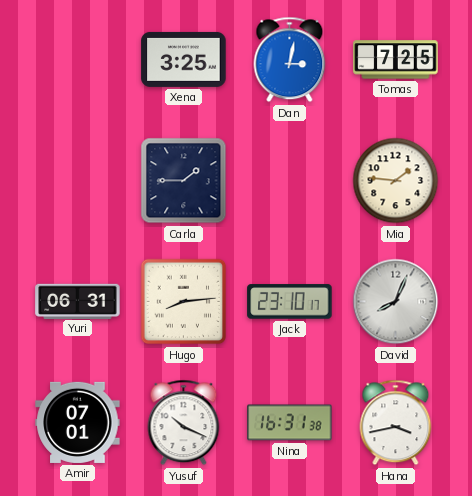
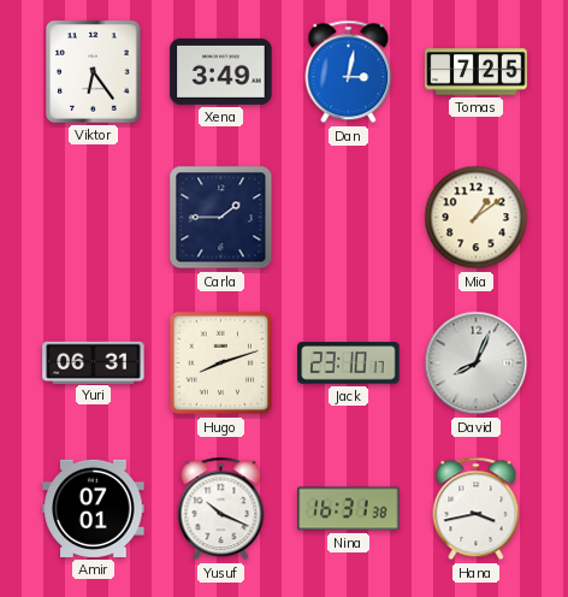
Viktor: none -> 6:24 (94, 72)
Xena: 3:25 -> 3:49 (221, 71)
Mia: 1:46 -> 1:09 (477, 218)
Hugo: 8:14 -> 8:12 (221, 363)
